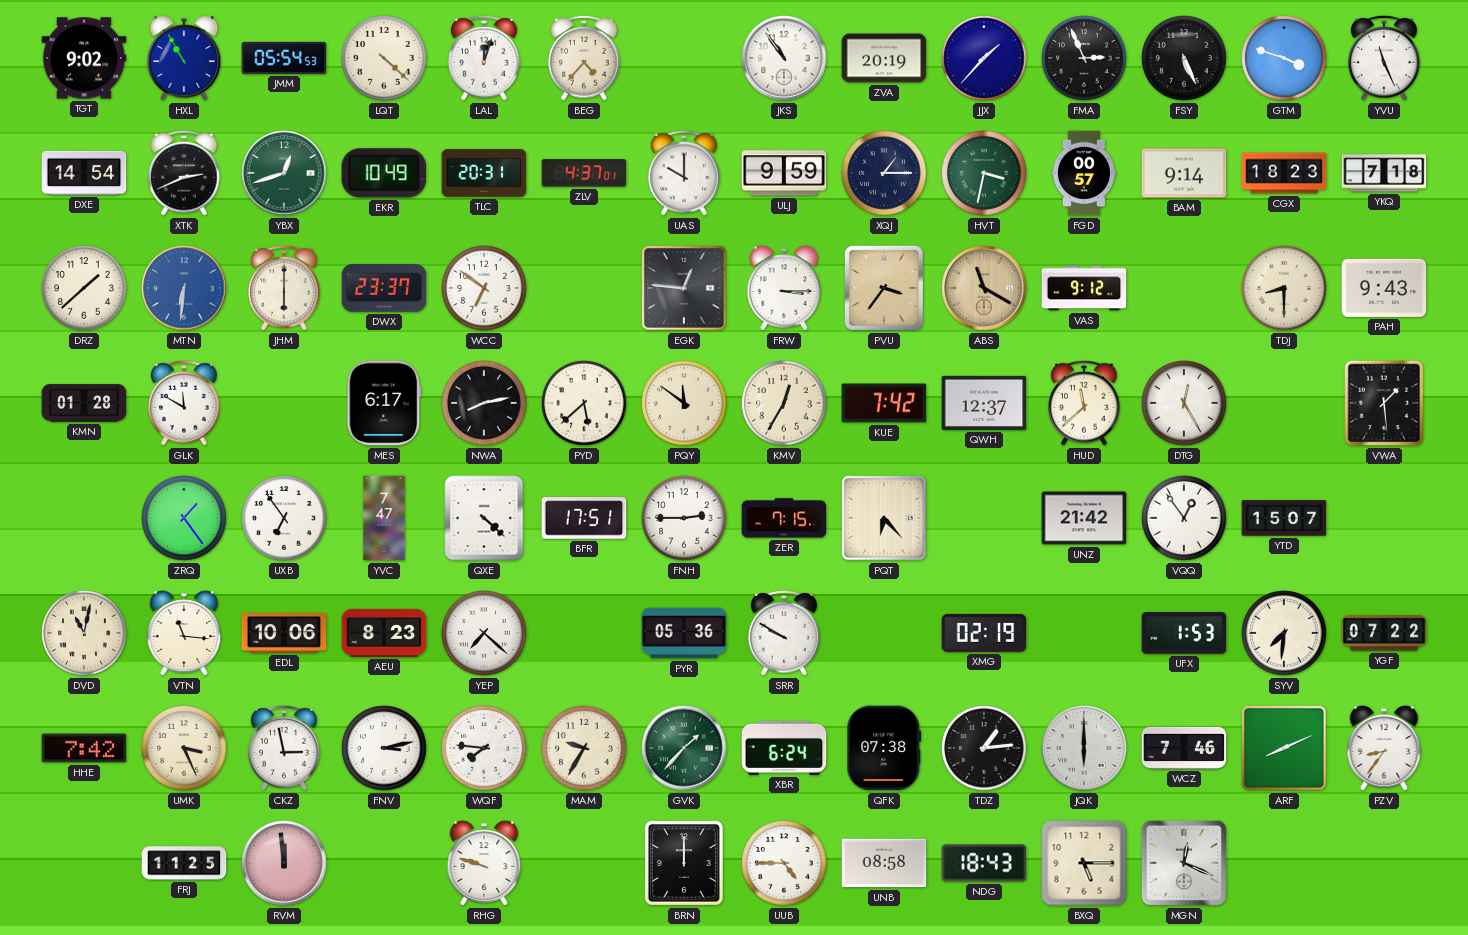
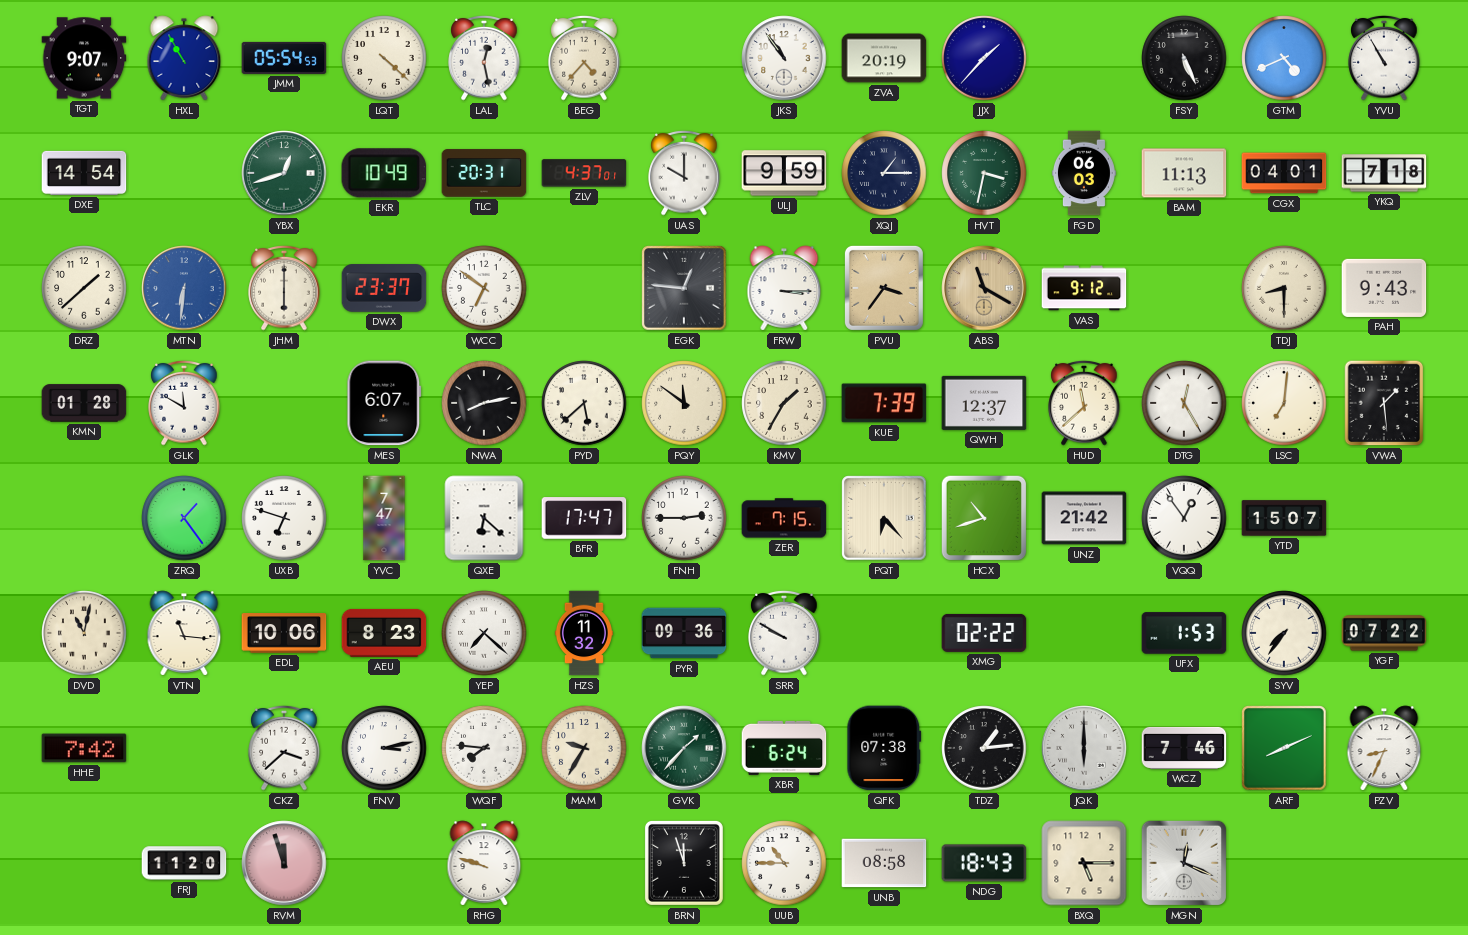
TGT: 9:02 -> 9:07 (84, 58)
LAL: 12:03 -> 12:28 (484, 58)
FMA: 2:56 -> none (1084, 58)
GTM: 3:48 -> 4:41 (1284, 58)
YVU: 11:26 -> 10:55 (1384, 58)
XTK: 2:41 -> none (184, 173)
FGD: 00:57 -> 06:03 (1084, 173)
BAM: 9:14 -> 11:13 (1184, 173)
CGX: 18:23 -> 04:01 (1284, 173)
MES: 6:17 -> 6:07 (384, 403)
KMV: 12:35 -> 1:35 (784, 403)
KUE: 7:42 -> 7:39 (884, 403)
LSC: none -> 7:01 (1284, 403)
UXB: 6:54 -> 6:48 (284, 518)
QXE: 4:22 -> 6:22 (484, 518)
BFR: 17:51 -> 17:47 (584, 518)
HCX: none -> 10:42 (984, 518)
HZS: none -> 11:32 (584, 633)
PYR: 05:36 -> 09:36 (684, 633)
XMG: 02:19 -> 02:22 (984, 633)
SYV: 7:31 -> 7:36 (1284, 633)
UMK: 3:26 -> none (184, 748)
CKZ: 2:58 -> 3:38 (284, 748)
PZV: 8:36 -> 8:34 (1384, 748)
FRJ: 11:25 -> 11:20 (184, 863)
RVM: 11:59 -> 11:57 (284, 863)
BRN: 12:00 -> 11:57 (684, 863)
UUB: 4:45 -> 10:45 (784, 863)
